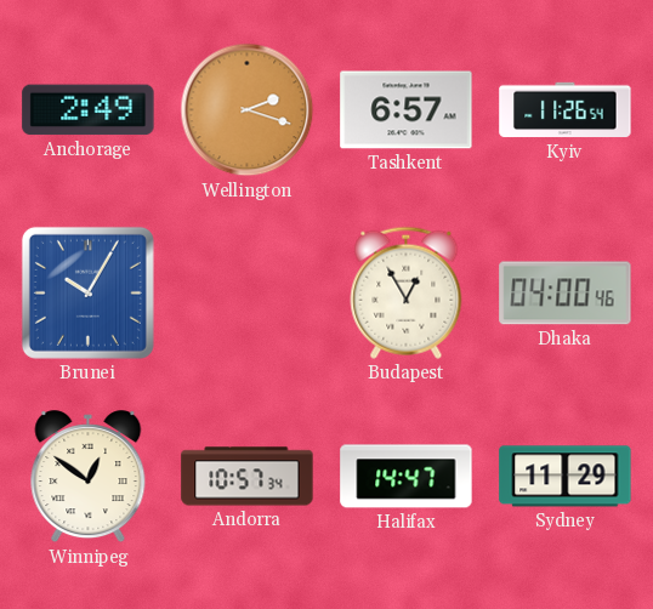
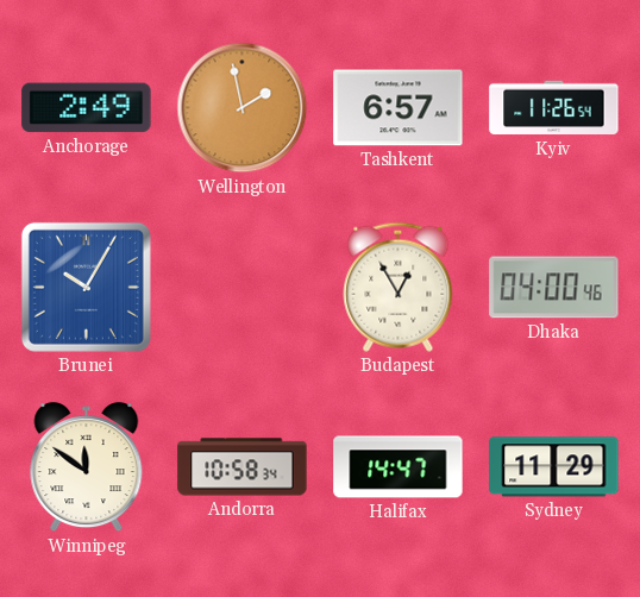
Wellington: 2:18 -> 1:58 (243, 108)
Winnipeg: 12:51 -> 11:51 (87, 467)
Andorra: 10:57 -> 10:58 (243, 467)
